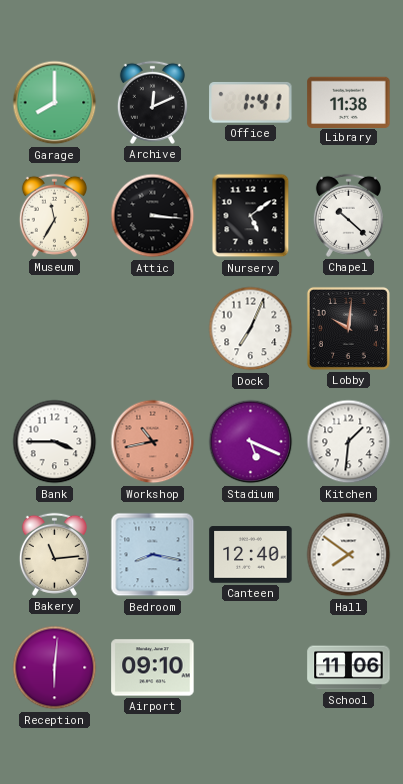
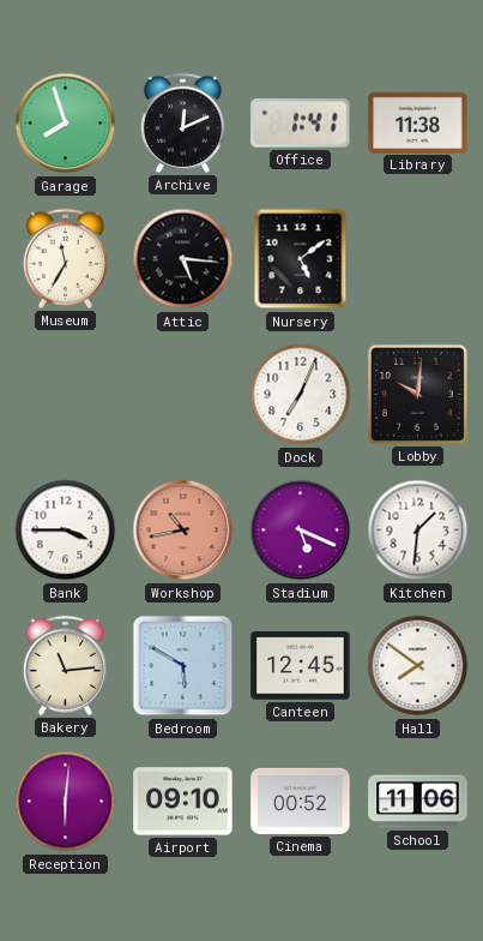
Garage: 8:00 -> 7:57 (66, 124)
Attic: 3:16 -> 5:16 (183, 259)
Chapel: 10:22 -> none (348, 215)
Bedroom: 8:17 -> 5:50 (183, 666)
Canteen: 12:40 -> 12:45 (301, 666)
Cinema: none -> 00:52 (301, 801)
